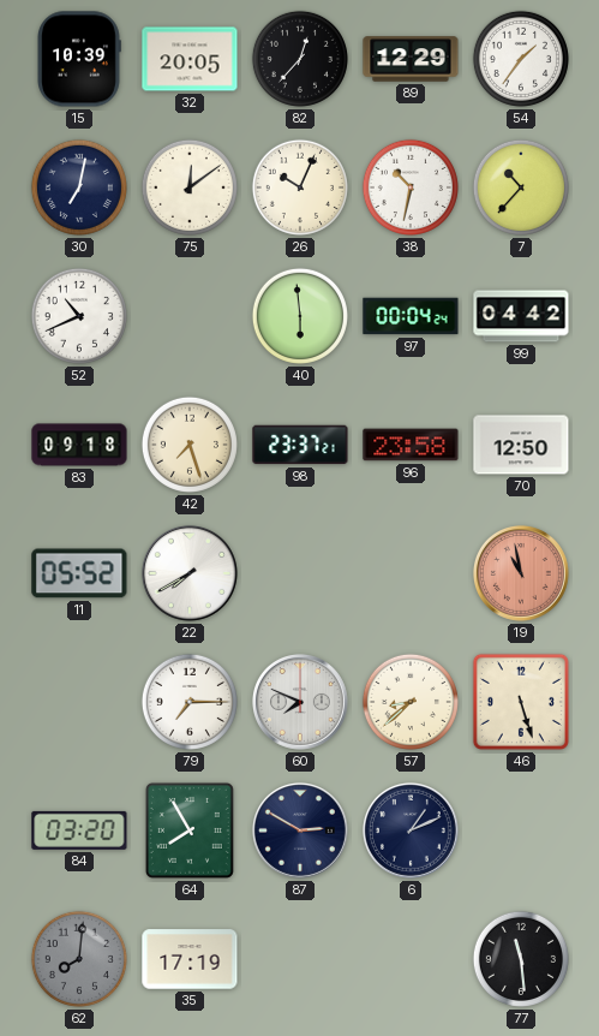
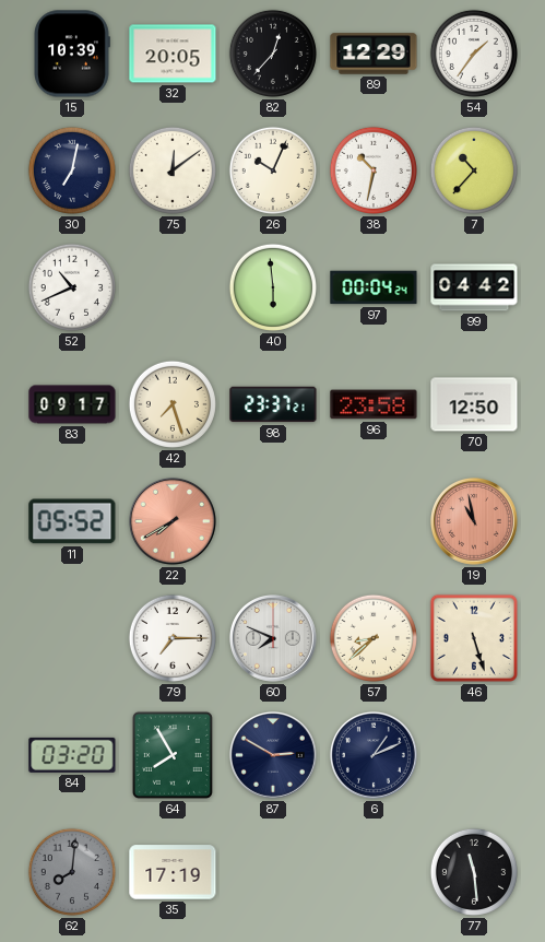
83: 09:18 -> 09:17 (72, 404)
22 dial: white -> salmon (173, 521)
